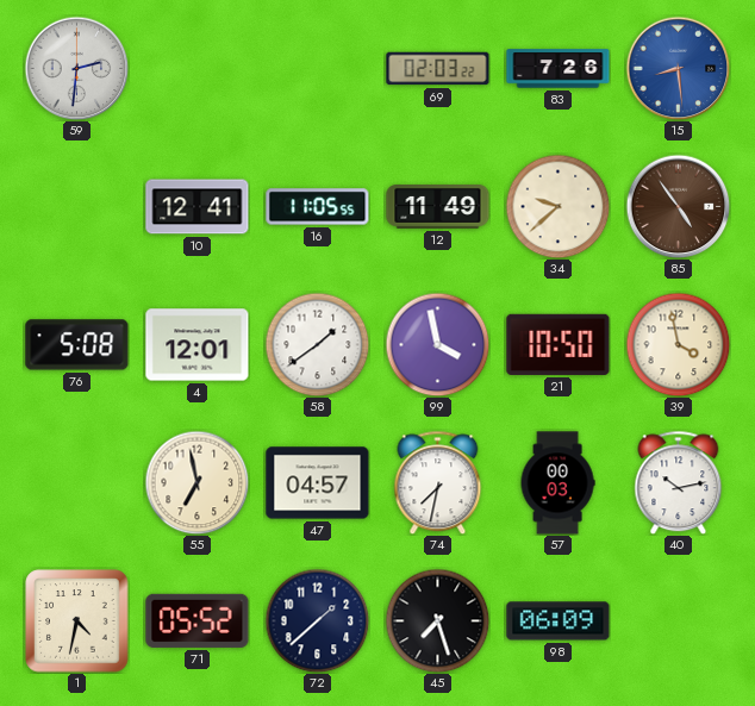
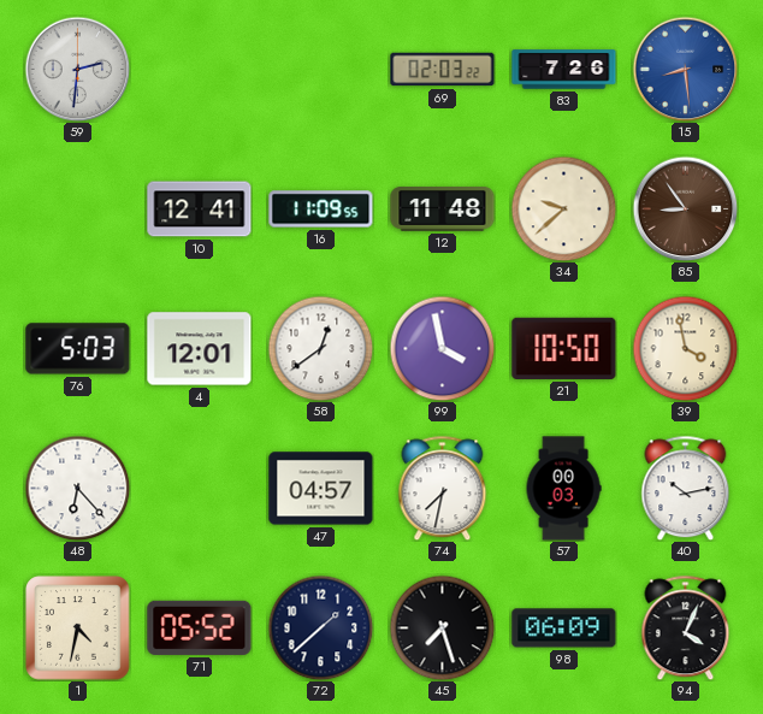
16: 11:05 -> 11:09 (321, 210)
12: 11:49 -> 11:48 (443, 210)
85: 4:54 -> 8:54 (685, 208)
76: 5:08 -> 5:03 (78, 349)
58: 1:39 -> 12:39 (320, 348)
48: none -> 6:23 (77, 488)
55: 6:58 -> none (196, 482)
94: none -> 4:04 (686, 627)
